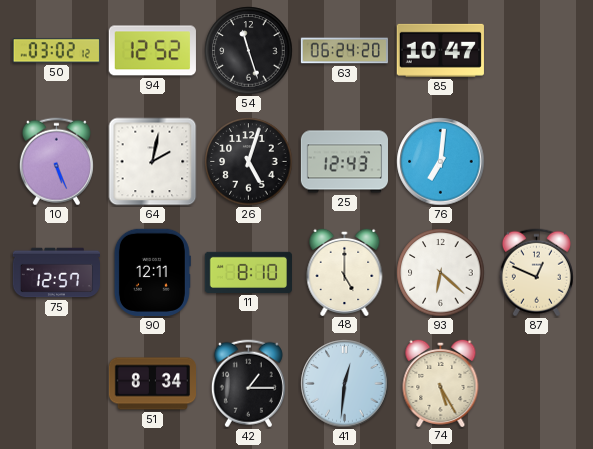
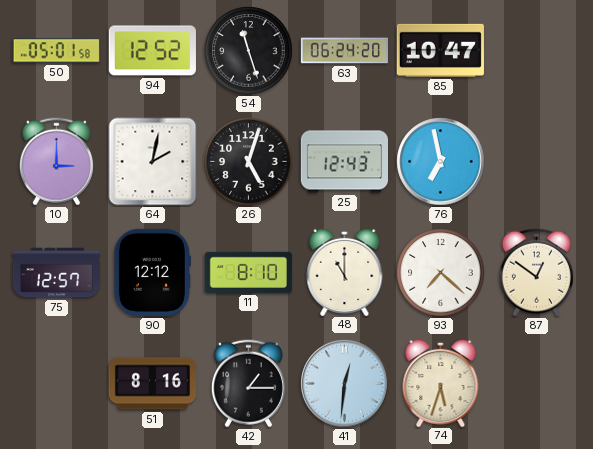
50: 03:02 -> 05:01 (56, 51)
10: 5:26 -> 3:00 (56, 162)
76: 7:01 -> 6:58 (441, 162)
90: 12:11 -> 12:12 (152, 272)
48: 5:00 -> 11:00 (345, 271)
93: 6:22 -> 7:22 (441, 273)
87: 12:49 -> 12:51 (536, 273)
51: 8:34 -> 8:16 (152, 384)
74: 5:25 -> 5:33 (441, 382)
